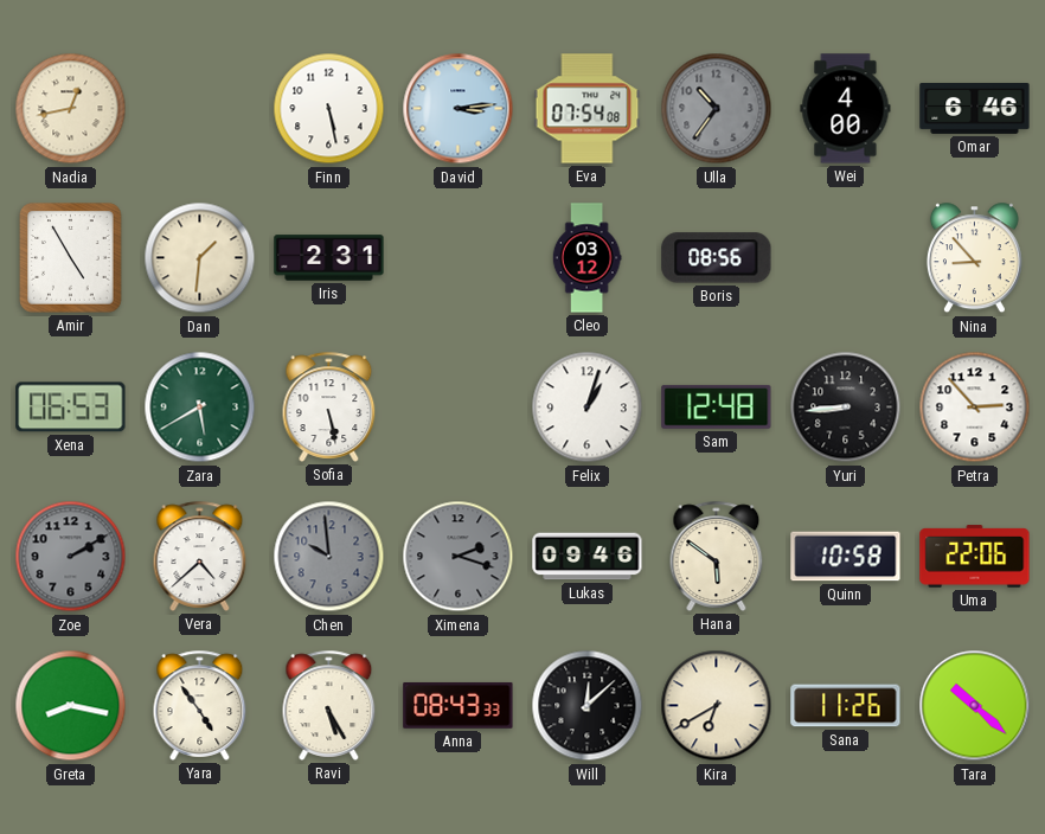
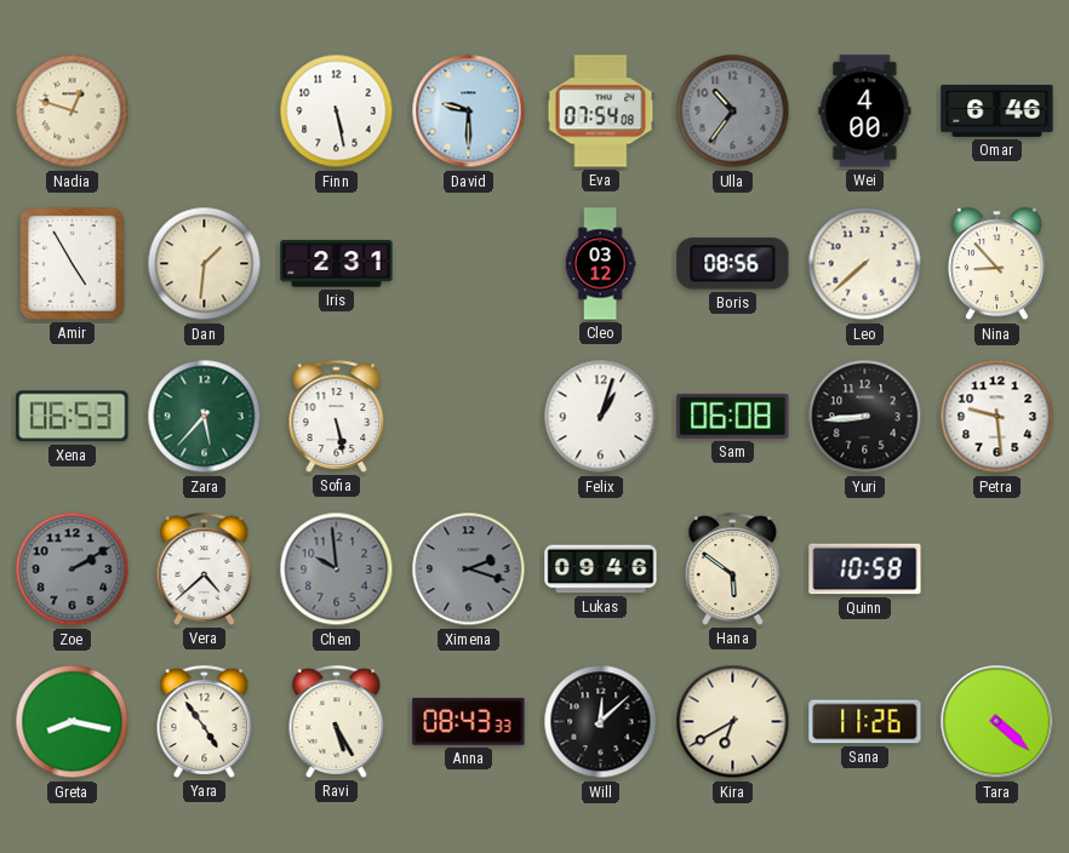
Nadia: 12:43 -> 12:48 (73, 111)
David: 3:14 -> 9:30 (469, 111)
Leo: none -> 7:38 (865, 264)
Zara: 5:40 -> 5:37 (205, 417)
Sam: 12:48 -> 06:08 (733, 416)
Petra: 2:53 -> 9:29 (997, 417)
Uma: 22:06 -> none (975, 557)
Tara: 10:22 -> 4:22 (997, 722)
